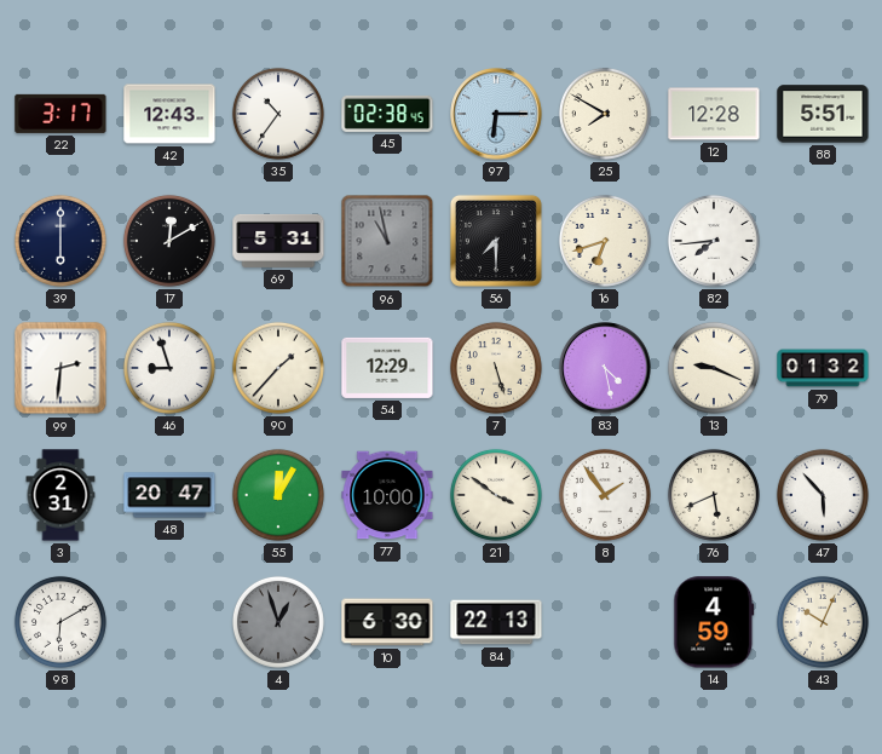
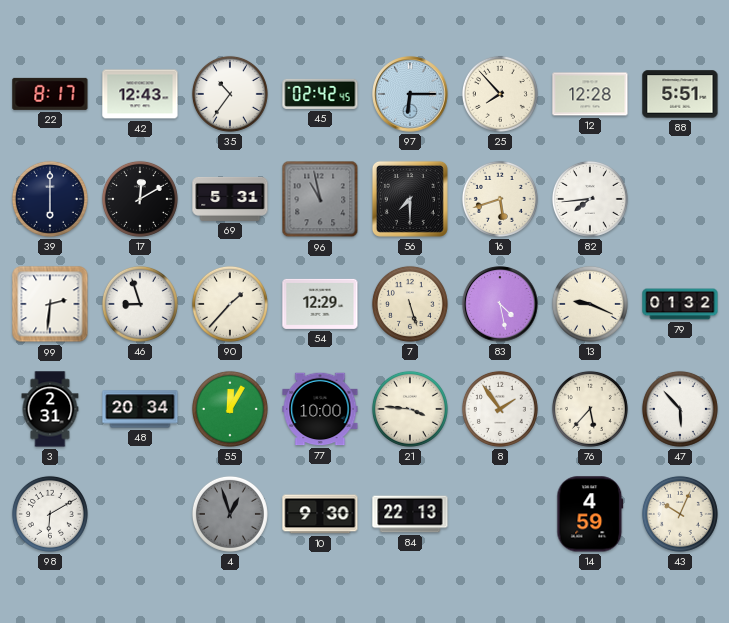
22: 3:17 -> 8:17 (50, 94)
45: 02:38 -> 02:42 (320, 94)
25: 7:50 -> 7:53 (500, 94)
16: 6:42 -> 5:42 (500, 199)
48: 20:47 -> 20:34 (140, 409)
21: 3:51 -> 3:46 (410, 409)
76: 5:41 -> 5:37 (590, 409)
10: 6:30 -> 9:30 (320, 514)
